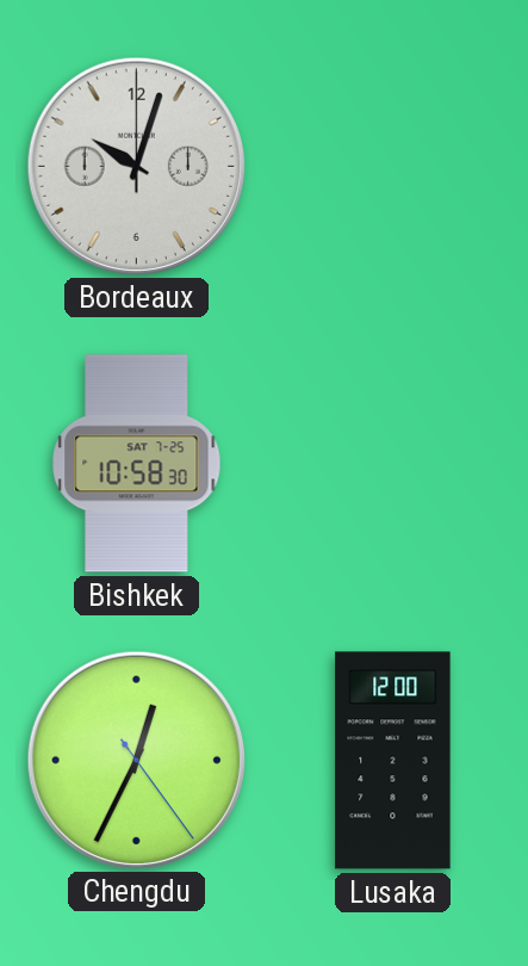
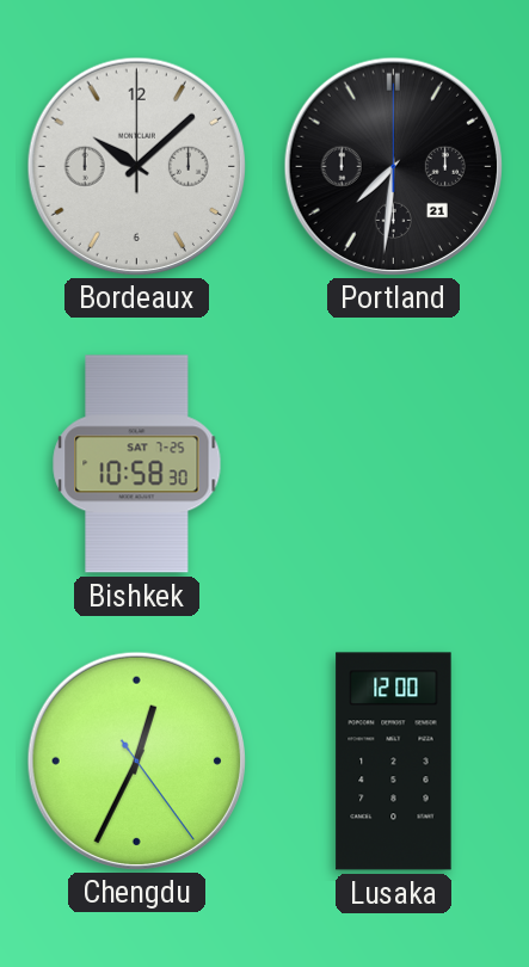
Bordeaux: 10:03 -> 10:08 (136, 166)
Portland: none -> 7:31 (393, 166)
